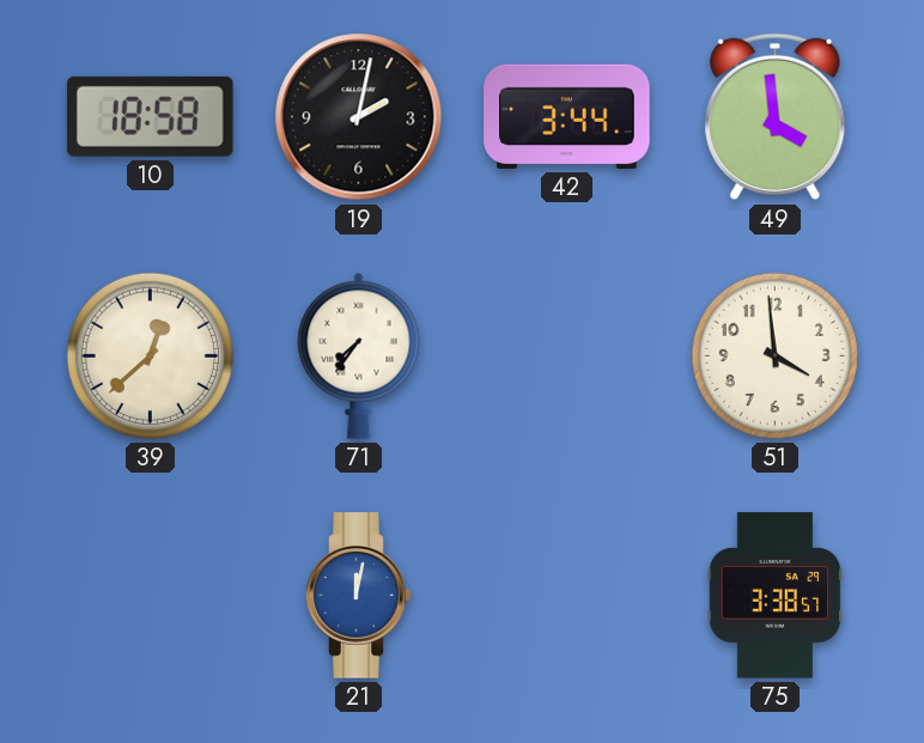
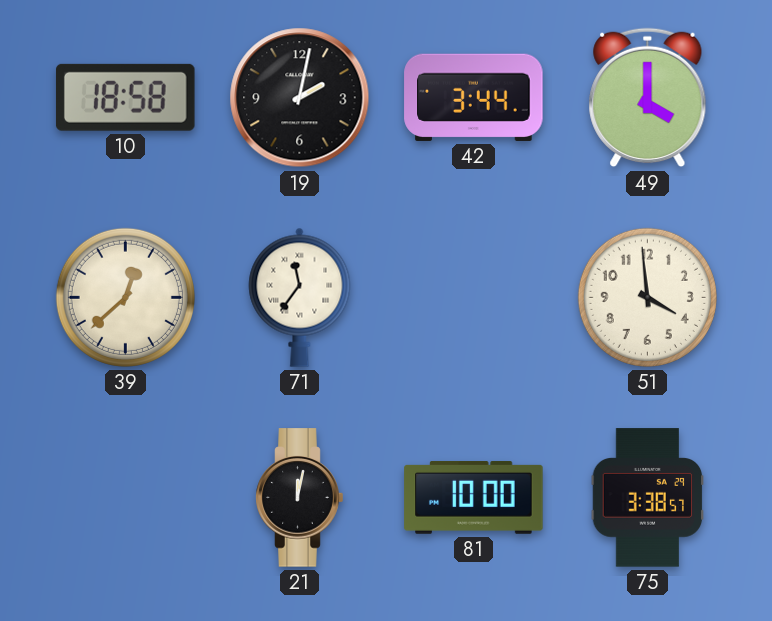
49: 3:59 -> 4:00 (648, 98)
71: 7:36 -> 11:36 (300, 297)
21 dial: blue -> black (300, 498)
81: none -> 10:00 (474, 498)
